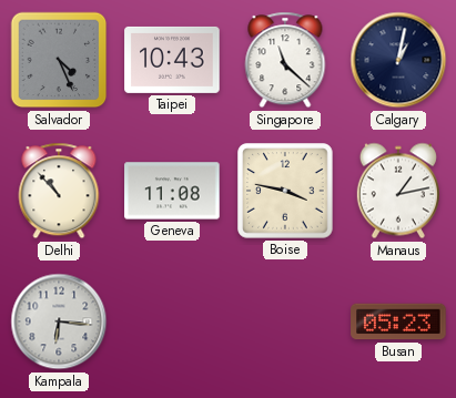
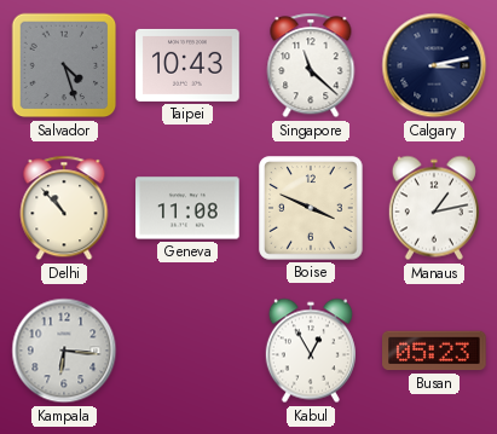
Salvador: 4:26 -> 4:27 (64, 65)
Calgary: 1:02 -> 3:13 (434, 65)
Boise: 3:47 -> 3:49 (311, 208)
Kabul: none -> 12:55 (311, 351)
